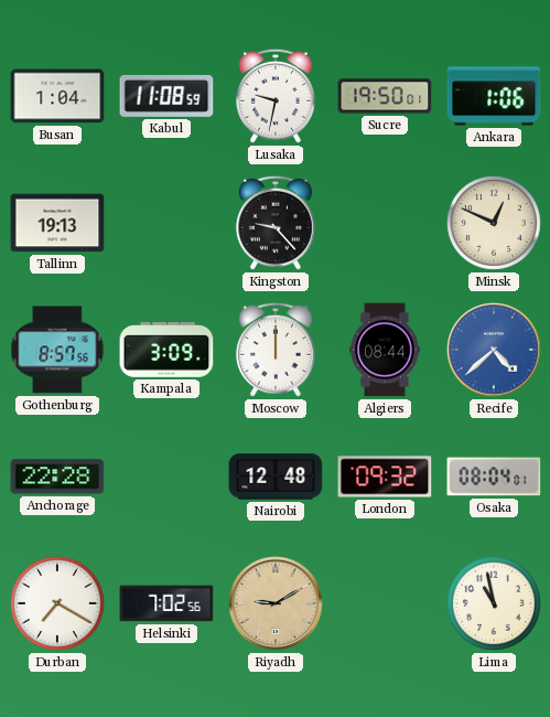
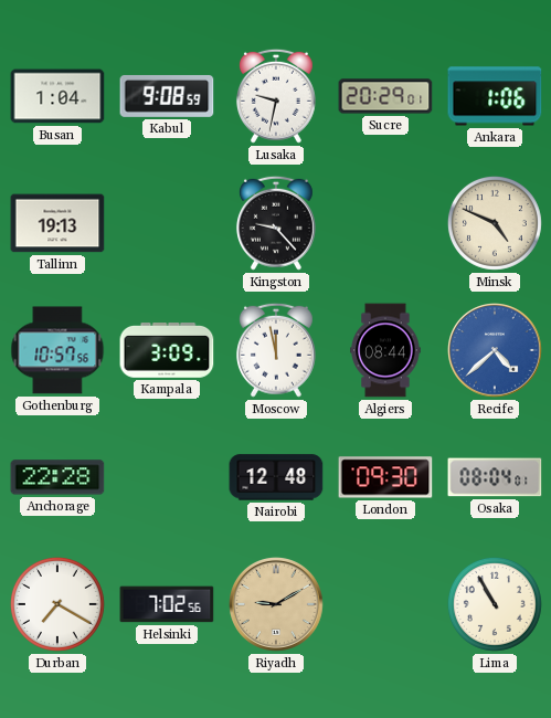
Kabul: 11:08 -> 9:08 (167, 96)
Sucre: 19:50 -> 20:29 (385, 96)
Minsk: 12:49 -> 4:49 (495, 223)
Gothenburg: 8:57 -> 10:57 (57, 350)
Moscow: 12:00 -> 11:58 (276, 350)
London: 09:32 -> 09:30 (385, 477)
Lima: 10:58 -> 10:55 (495, 604)
